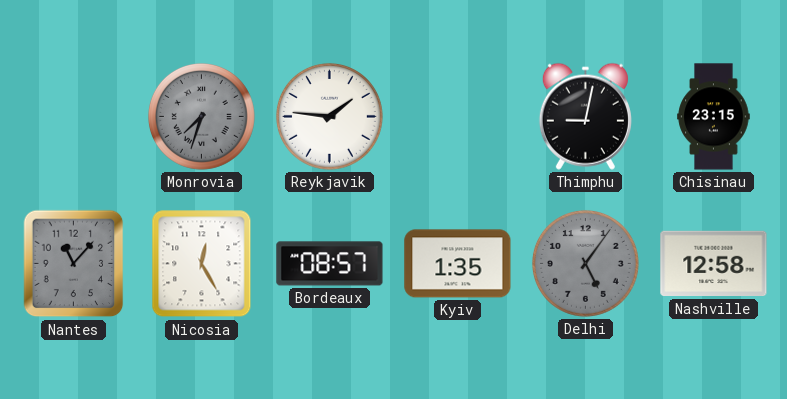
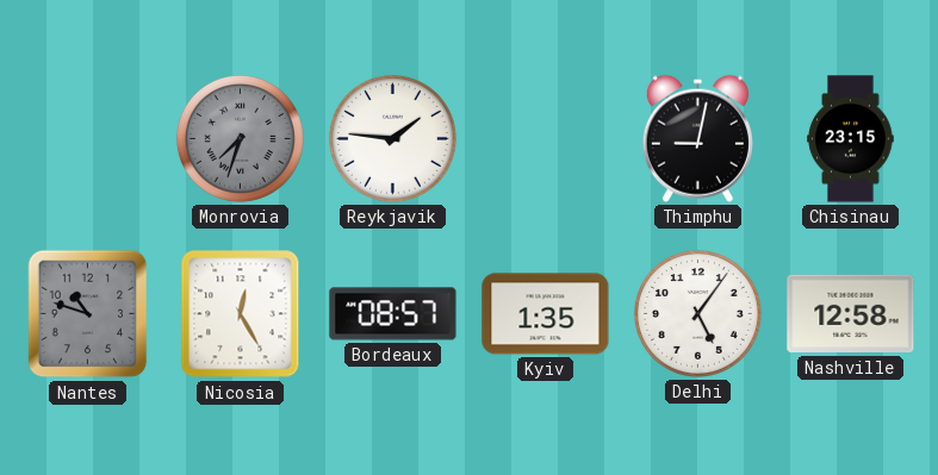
Nantes: 11:07 -> 10:48 (88, 314)
Delhi dial: grey -> white (697, 313)
